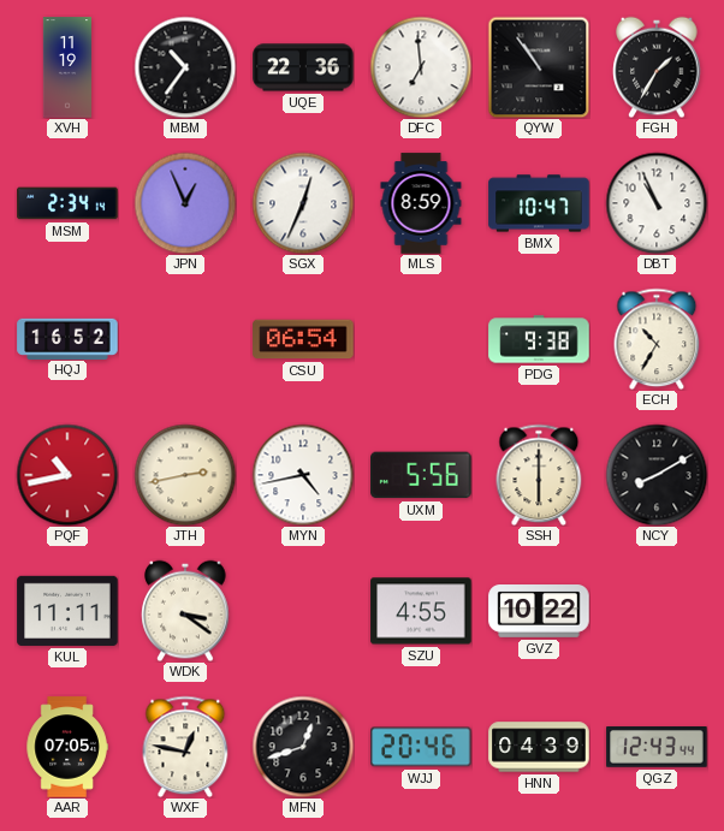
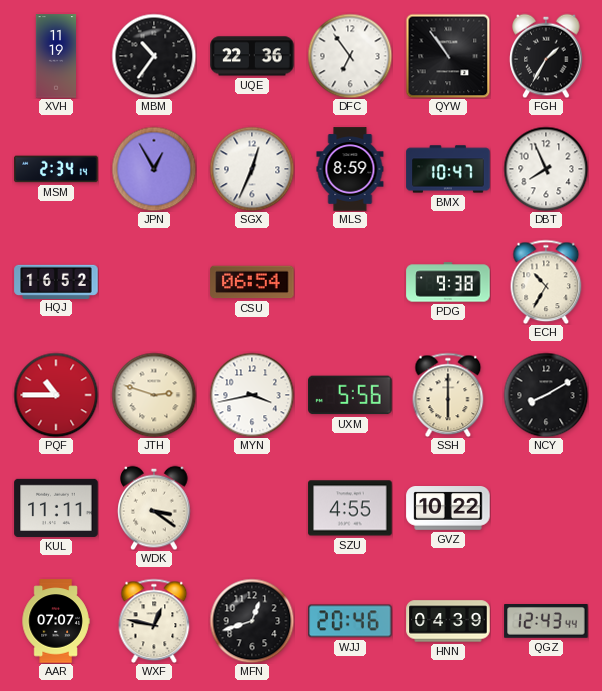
DFC: 6:59 -> 6:54 (350, 56)
JPN: 12:56 -> 12:55 (154, 169)
DBT: 10:56 -> 7:56 (546, 169)
PQF: 10:43 -> 10:45 (56, 395)
JTH: 2:43 -> 2:48 (154, 395)
MYN: 4:43 -> 3:43 (252, 395)
AAR: 07:05 -> 07:07 (56, 621)
